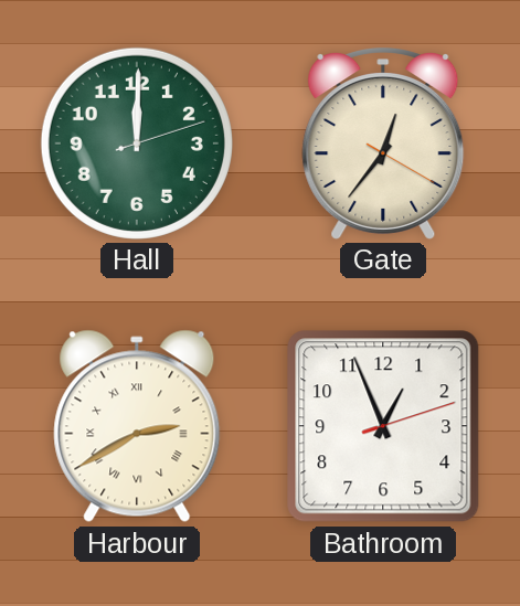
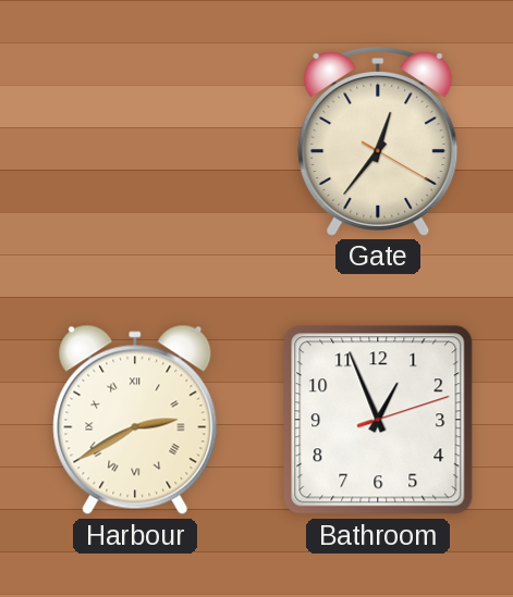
Hall: 12:00 -> none (137, 143)
